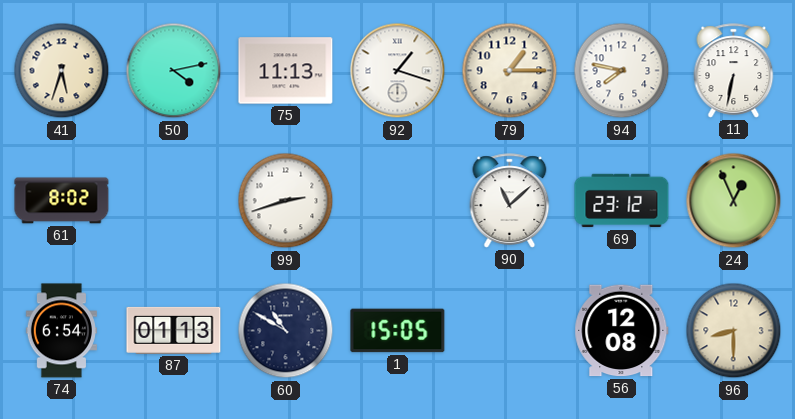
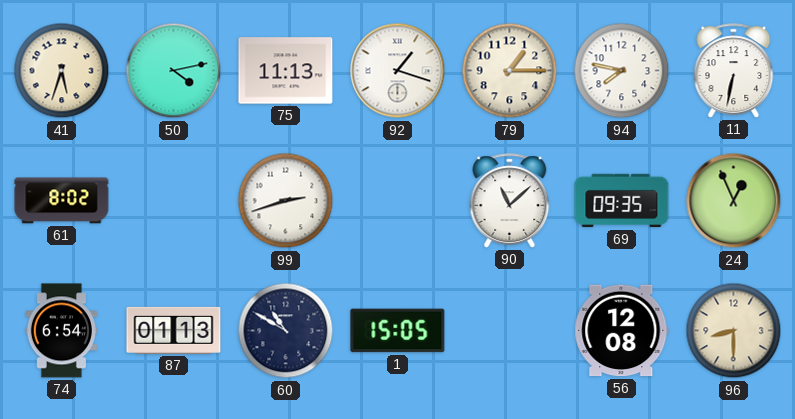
69: 23:12 -> 09:35 (622, 201)
